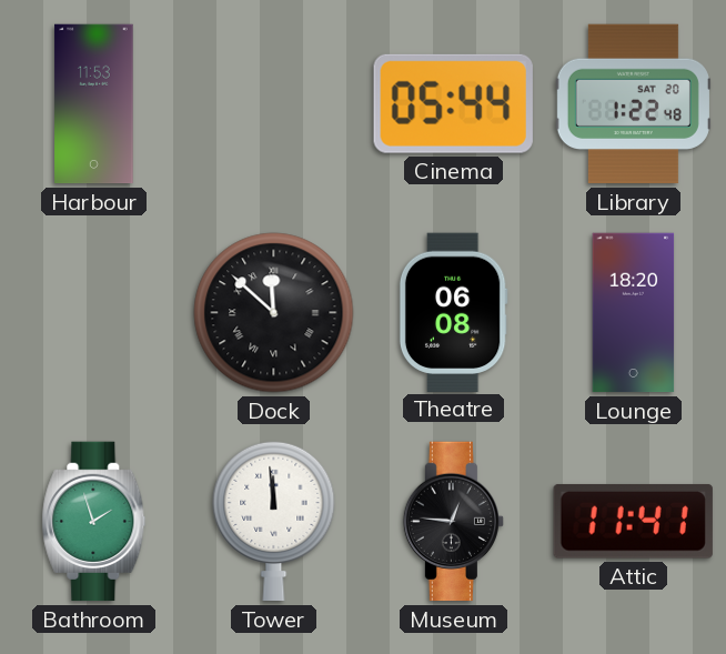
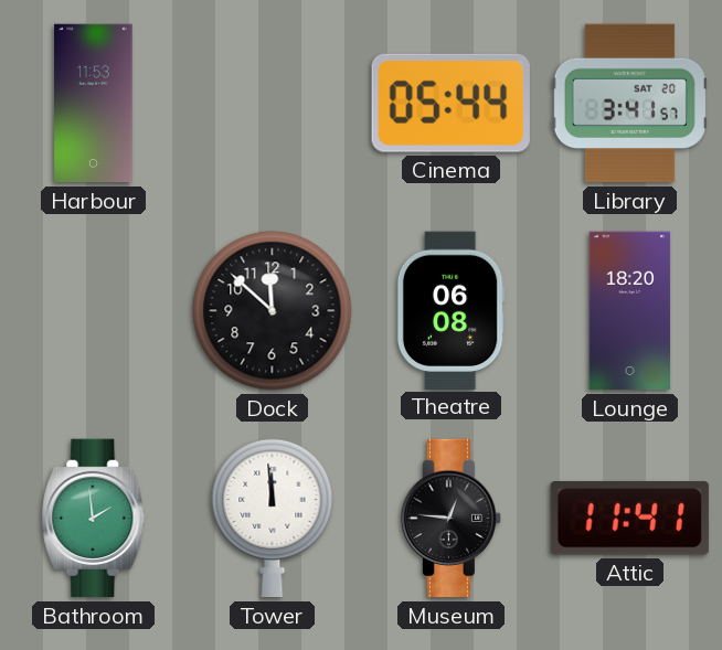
Library: 1:22 -> 3:41 (629, 104)
Dock numerals: Roman -> Arabic (273, 311)
Bathroom: 1:57 -> 1:59 (94, 519)
